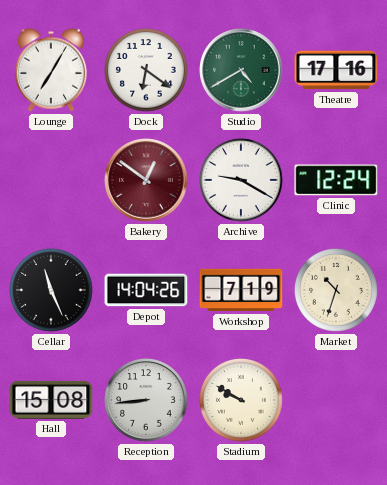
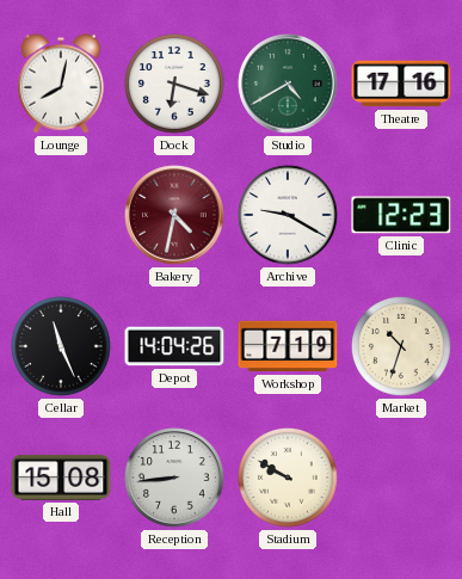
Lounge: 7:05 -> 8:02 (60, 84)
Dock: 6:21 -> 6:18 (174, 84)
Bakery: 12:51 -> 4:32 (174, 215)
Clinic: 12:24 -> 12:23 (401, 215)
